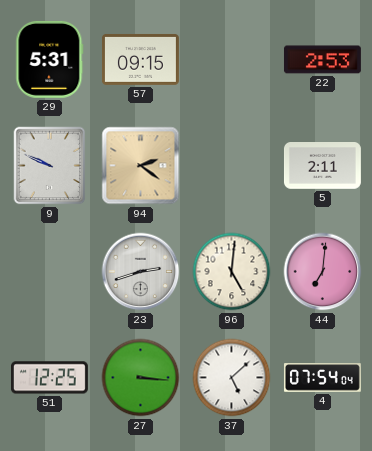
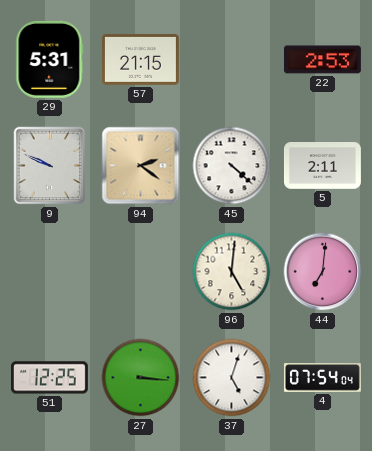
57: 09:15 -> 21:15 (140, 59)
45: none -> 4:22 (232, 166)
23: 2:42 -> none (141, 272)
37: 5:08 -> 5:03 (232, 378)
